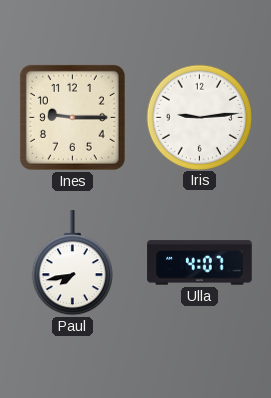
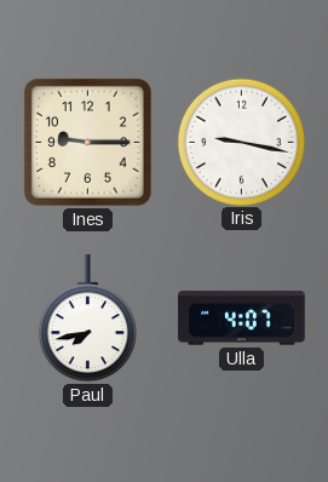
Iris: 9:14 -> 9:17 (241, 142)
